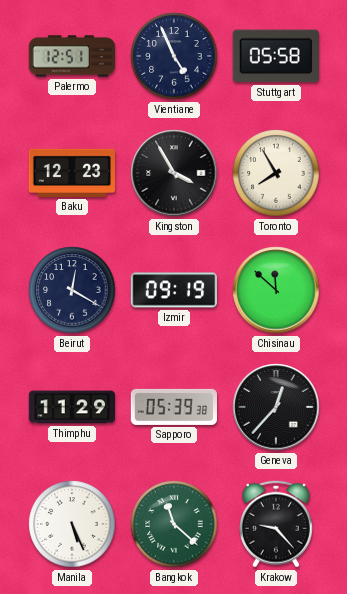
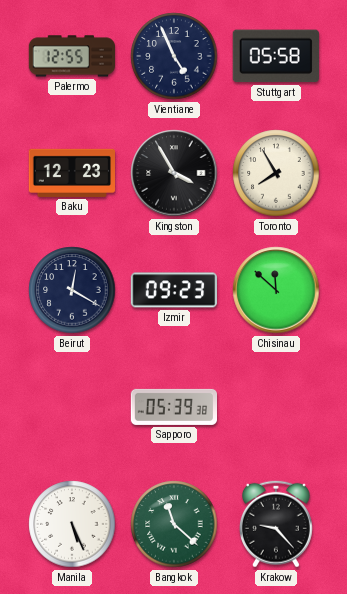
Palermo: 12:51 -> 12:55 (71, 56)
Izmir: 09:19 -> 09:23 (174, 290)
Thimphu: 11:29 -> none (71, 407)
Geneva: 12:37 -> none (276, 407)
